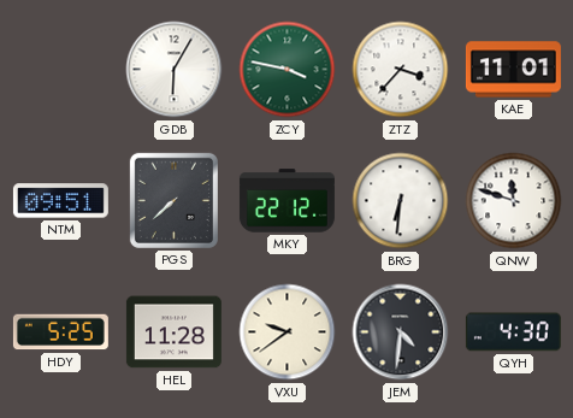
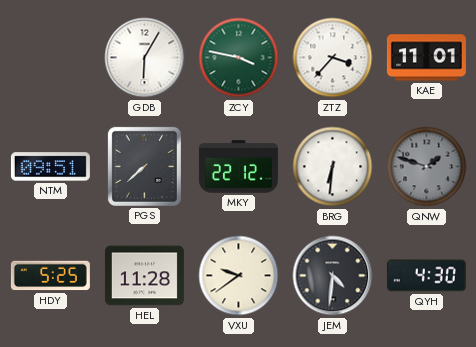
QNW: 11:48 -> 1:48 (427, 167)
QNW dial: white -> grey (427, 167)
